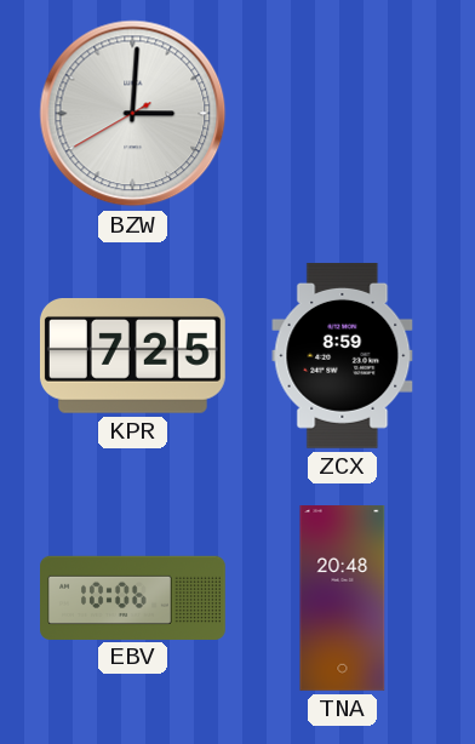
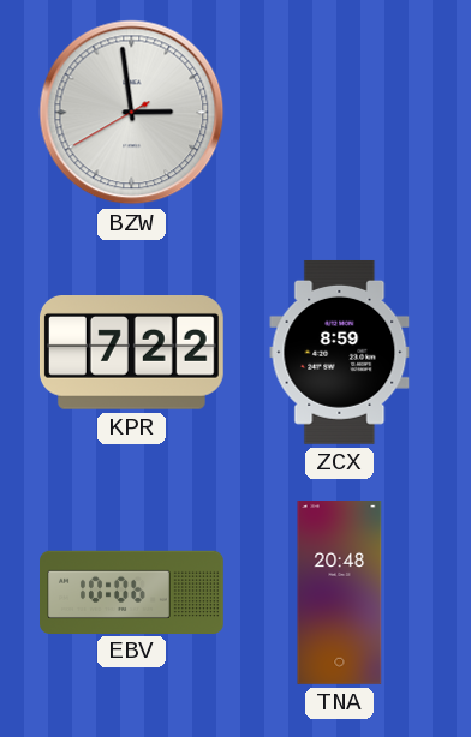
BZW: 3:00 -> 2:58 (132, 113)
KPR: 7:25 -> 7:22 (131, 353)
